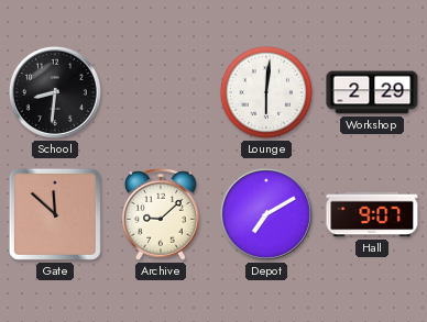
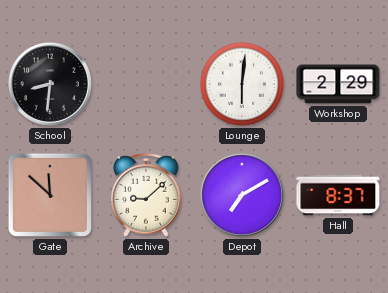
Hall: 9:07 -> 8:37 (338, 195)
